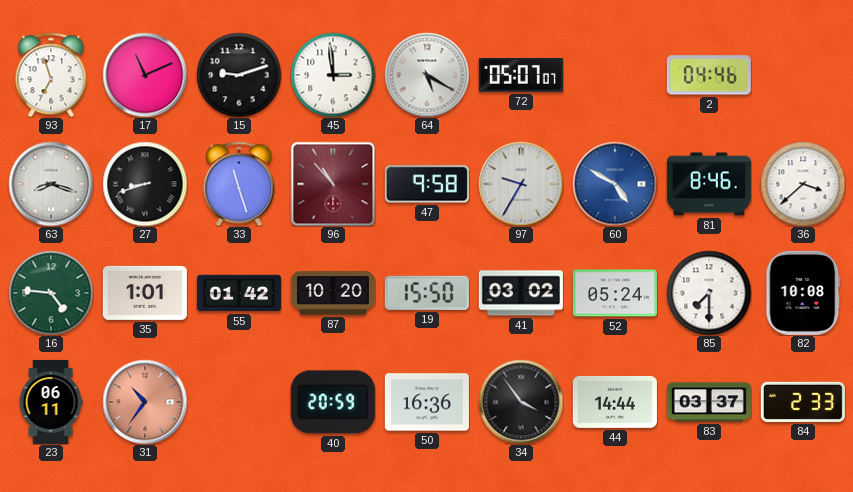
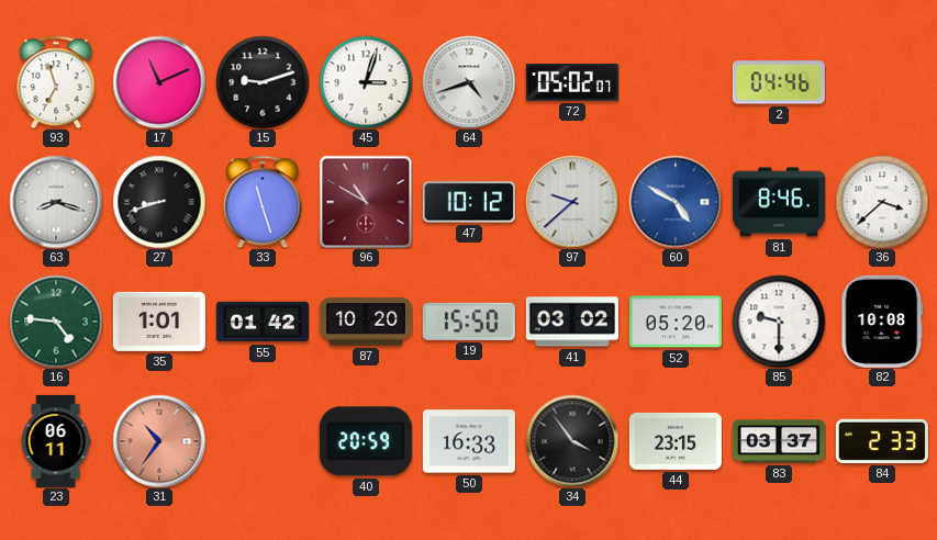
45: 2:59 -> 3:03 (366, 82)
64: 5:20 -> 4:42 (469, 82)
72: 05:07 -> 05:02 (572, 82)
96: 10:53 -> 10:50 (366, 202)
47: 9:58 -> 10:12 (469, 202)
97: 9:35 -> 9:38 (572, 202)
52: 05:24 -> 05:20 (676, 322)
85: 7:30 -> 9:30 (779, 322)
50: 16:36 -> 16:33 (469, 441)
44: 14:44 -> 23:15 (676, 441)
